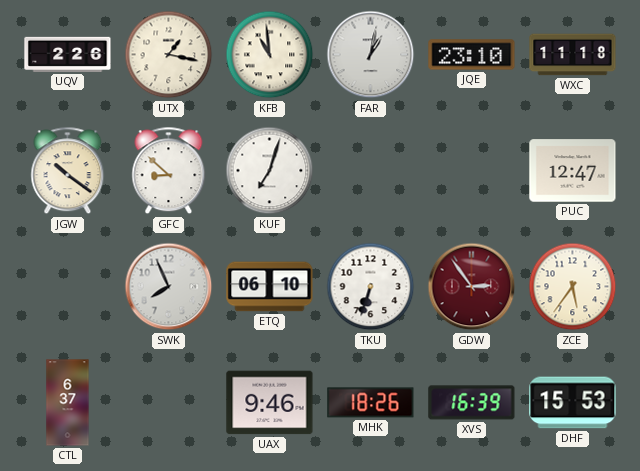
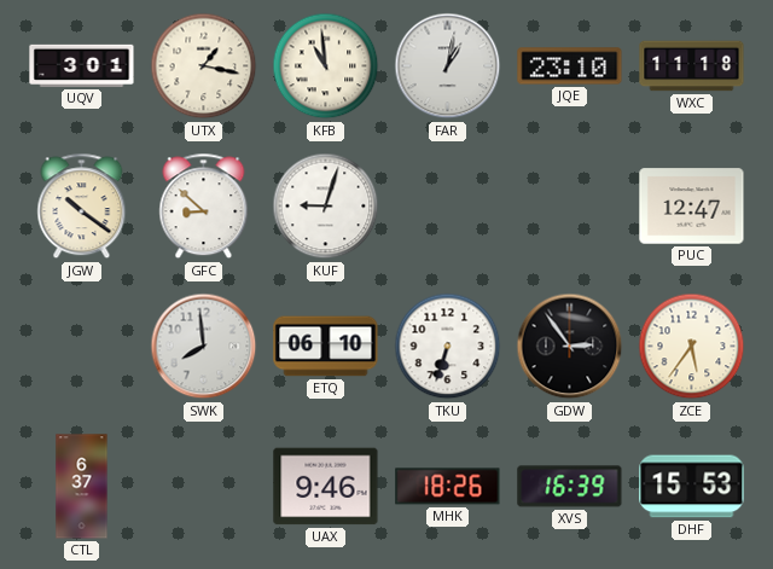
UQV: 2:26 -> 3:01 (82, 65)
KUF: 7:03 -> 9:03 (326, 207)
SWK: 7:56 -> 7:59 (204, 347)
GDW dial: burgundy -> black (570, 347)
